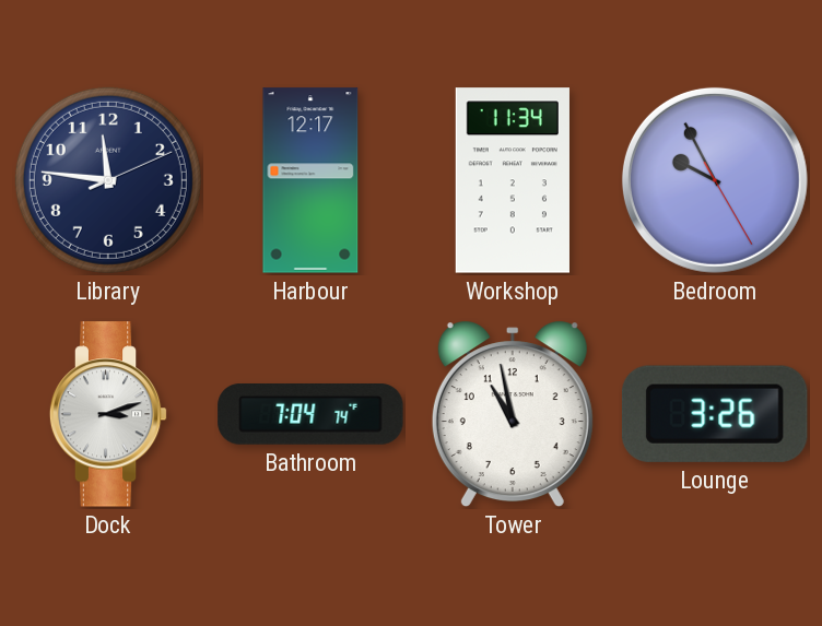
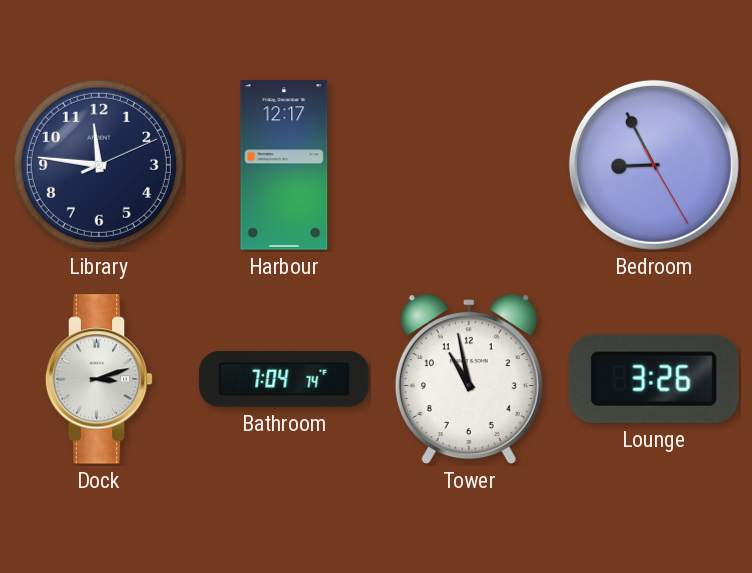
Workshop: 11:34 -> none (513, 180)
Bedroom: 9:55 -> 8:55 (654, 165)
